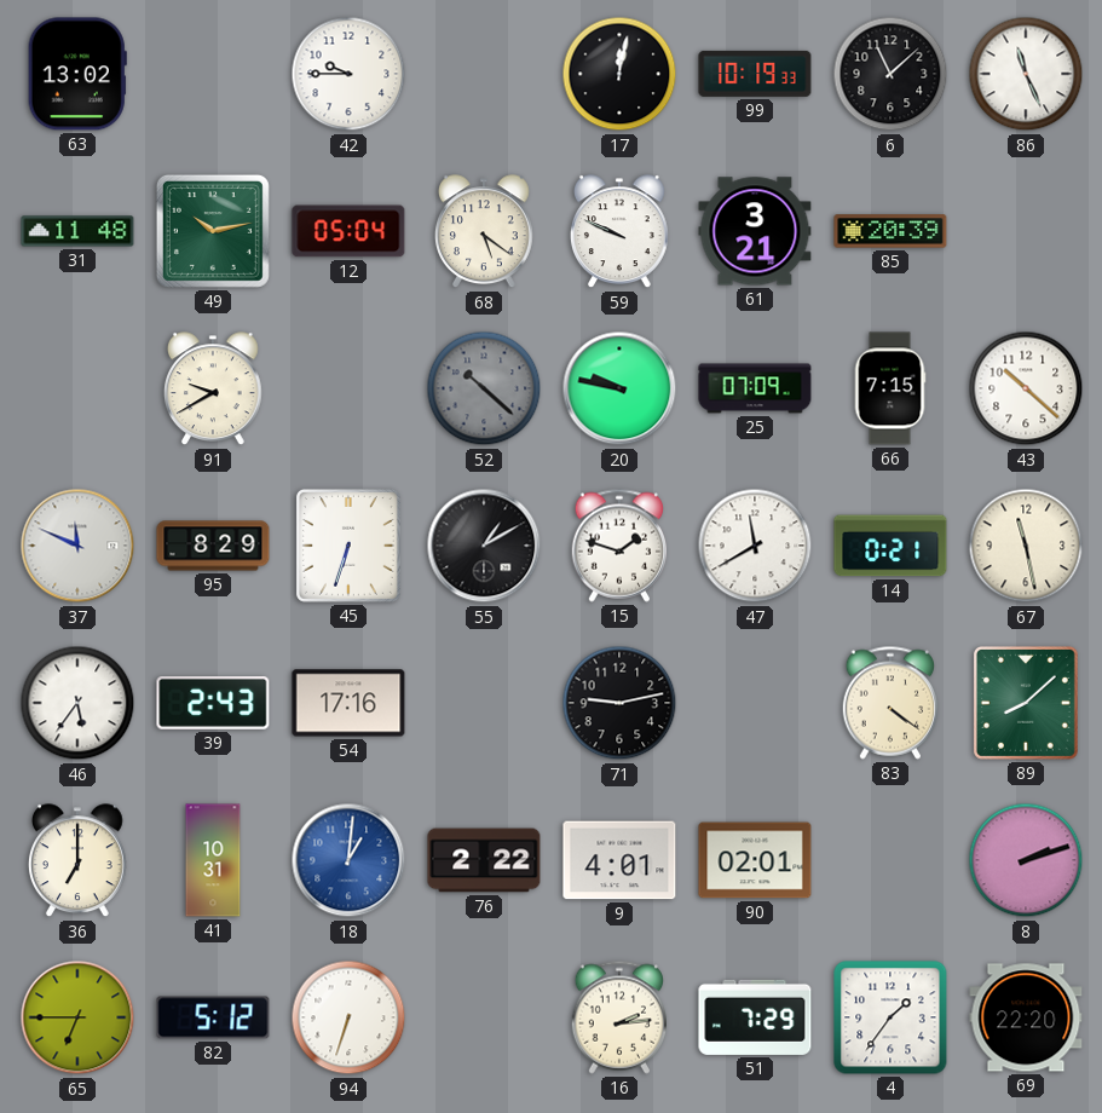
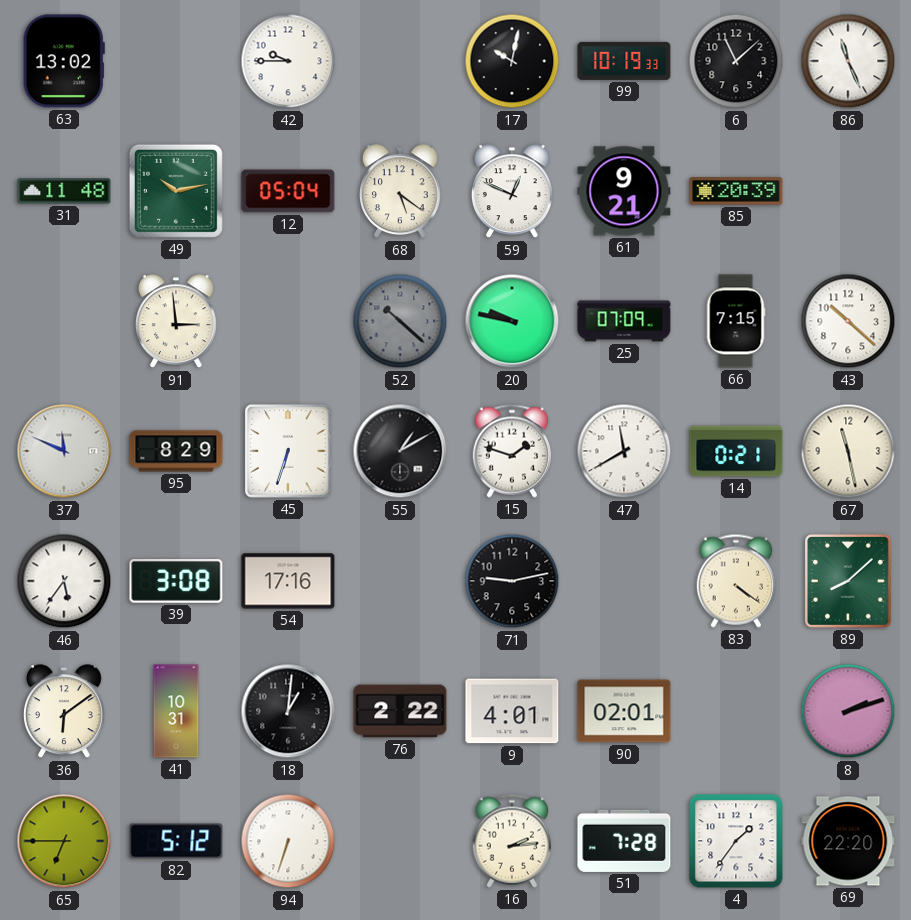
17: 12:02 -> 10:02 (512, 61)
59: 9:49 -> 12:49 (512, 192)
61: 3:21 -> 9:21 (624, 191)
91: 9:40 -> 2:59 (176, 322)
39: 2:43 -> 3:08 (176, 582)
36: 7:00 -> 6:09 (64, 712)
18 dial: blue -> black (288, 711)
51: 7:29 -> 7:28 (624, 841)
